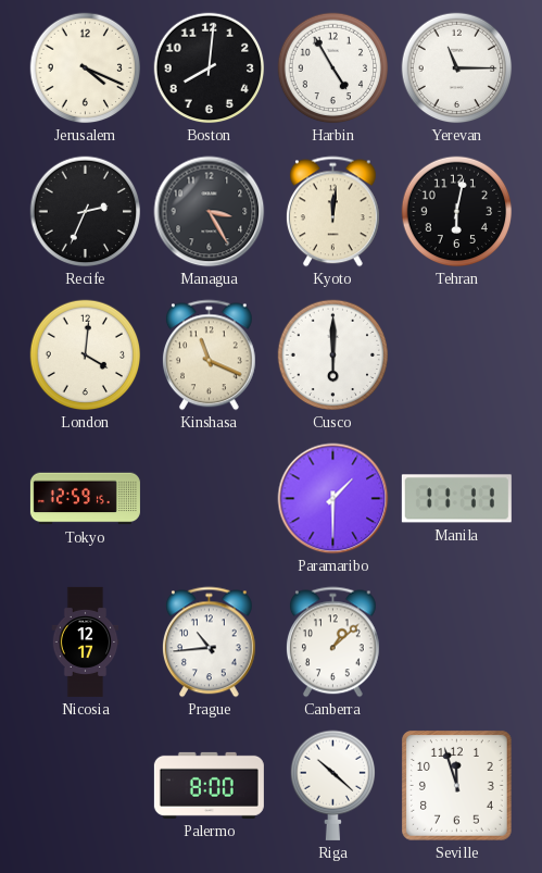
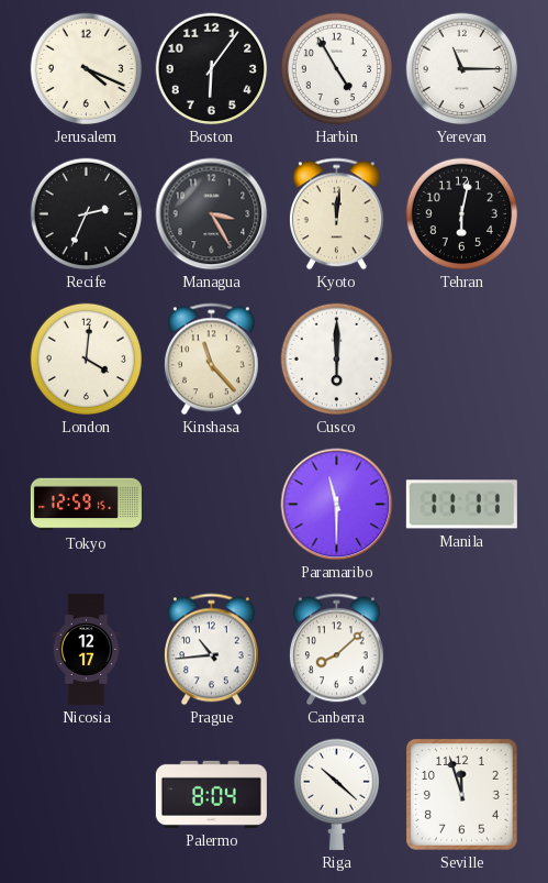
Boston: 8:01 -> 6:06 (212, 69)
Kinshasa: 11:19 -> 11:23 (212, 360)
Paramaribo: 1:30 -> 11:30 (337, 505)
Canberra: 1:08 -> 8:08 (337, 650)
Palermo: 8:00 -> 8:04 (211, 794)
